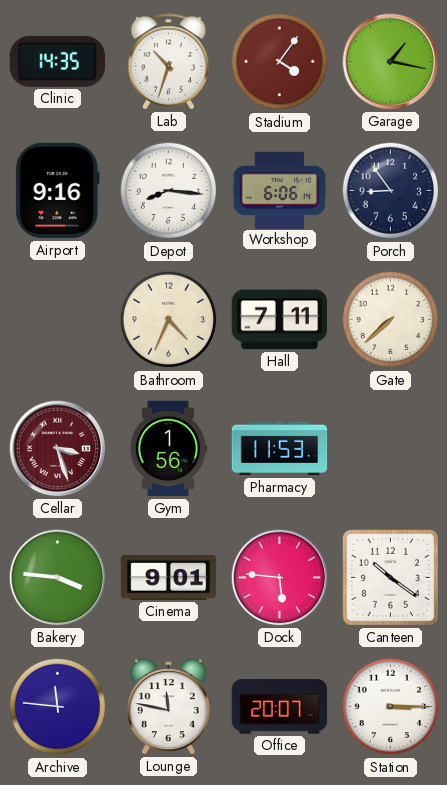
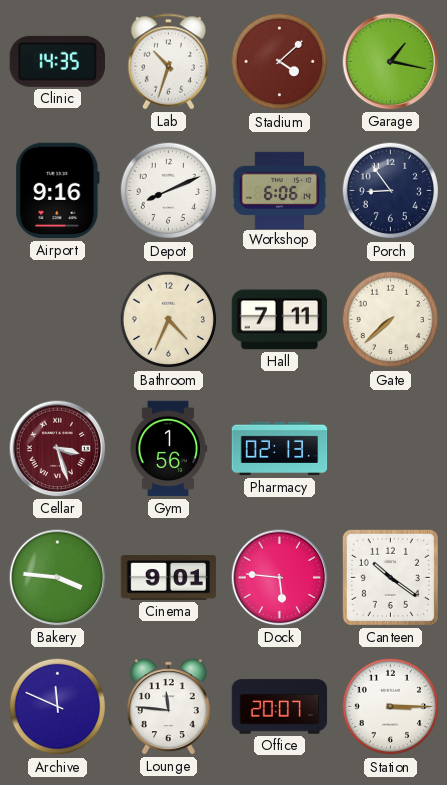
Stadium: 4:06 -> 4:08 (280, 62)
Depot: 8:16 -> 8:11 (169, 191)
Pharmacy: 11:53 -> 02:13 (280, 449)
Archive: 11:46 -> 11:49 (58, 707)
Lounge: 11:47 -> 11:46 (168, 707)
